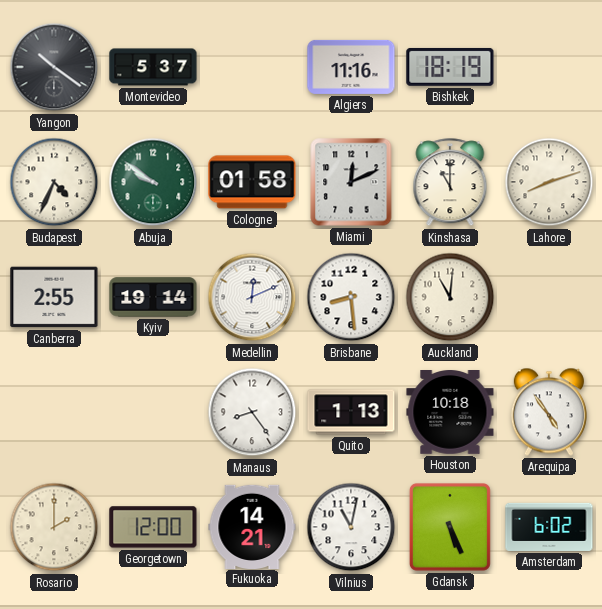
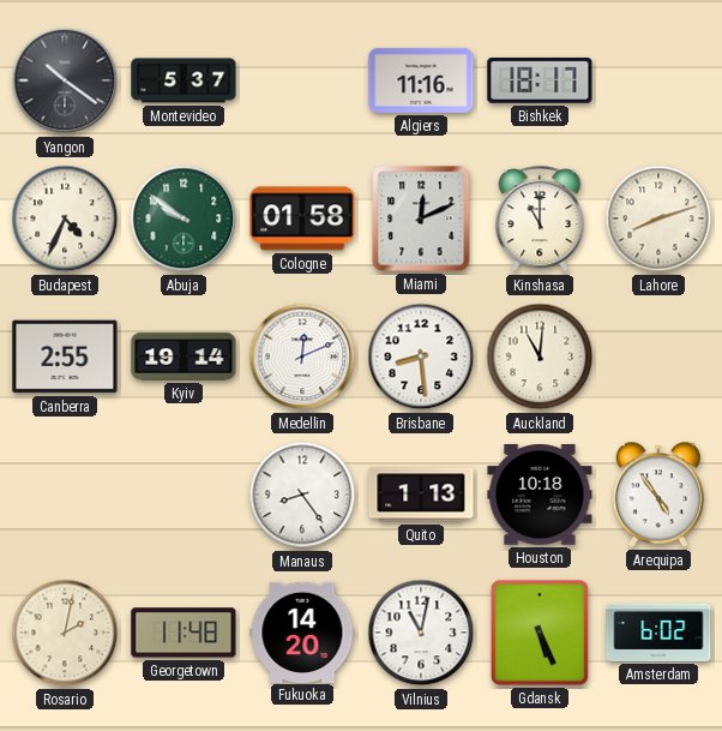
Bishkek: 18:19 -> 18:17 (540, 80)
Rosario: 2:00 -> 2:02 (65, 633)
Georgetown: 12:00 -> 11:48 (183, 633)
Fukuoka: 14:21 -> 14:20 (302, 631)
